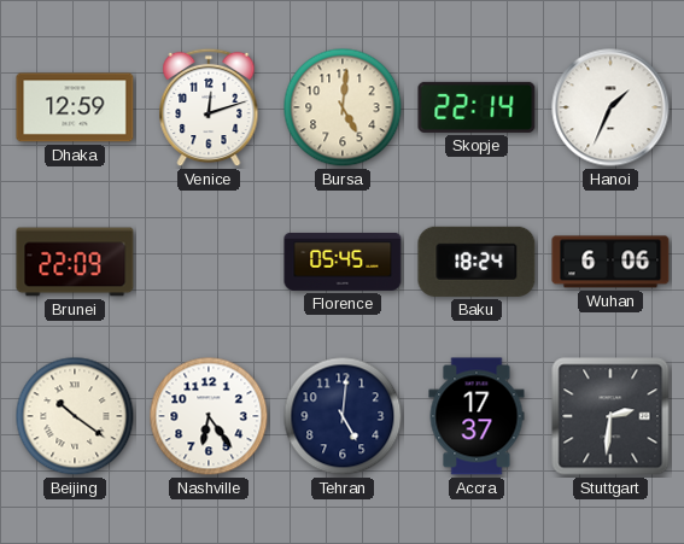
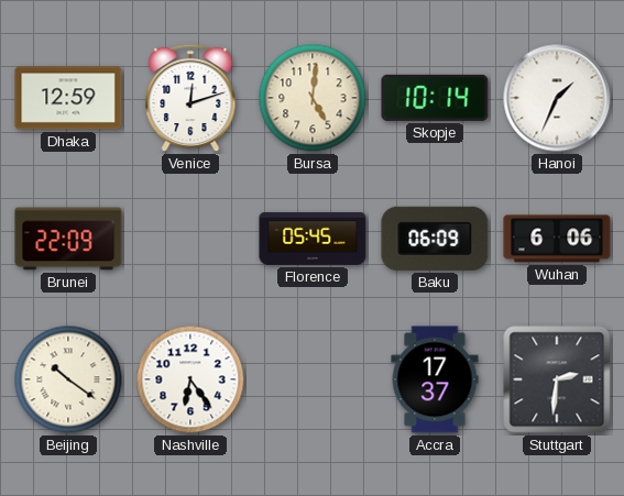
Skopje: 22:14 -> 10:14 (435, 98)
Baku: 18:24 -> 06:09 (435, 239)
Tehran: 5:01 -> none (343, 416)
